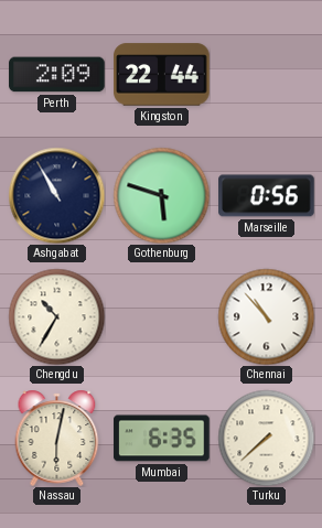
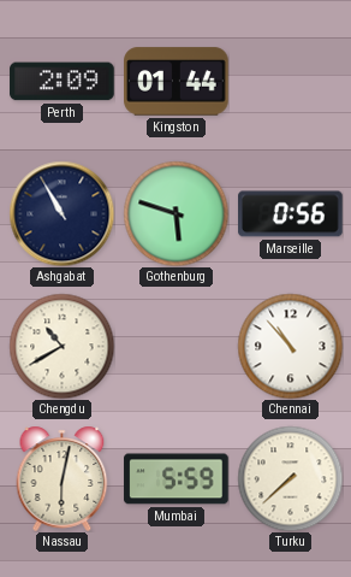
Kingston: 22:44 -> 01:44 (177, 82)
Chengdu: 10:35 -> 10:40 (61, 346)
Mumbai: 6:35 -> 5:59 (177, 479)
